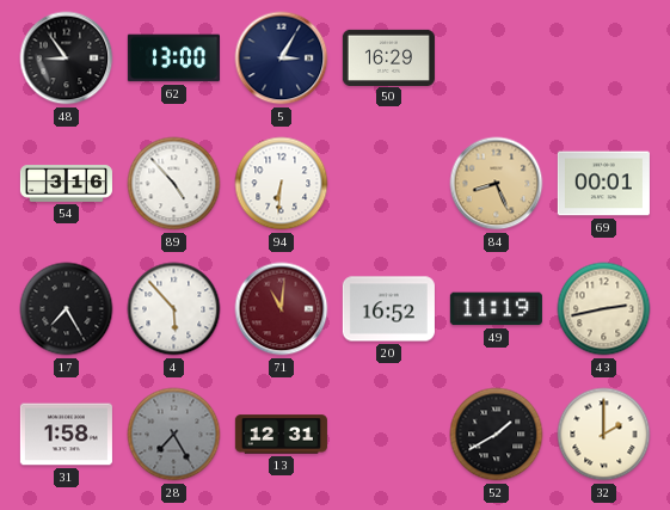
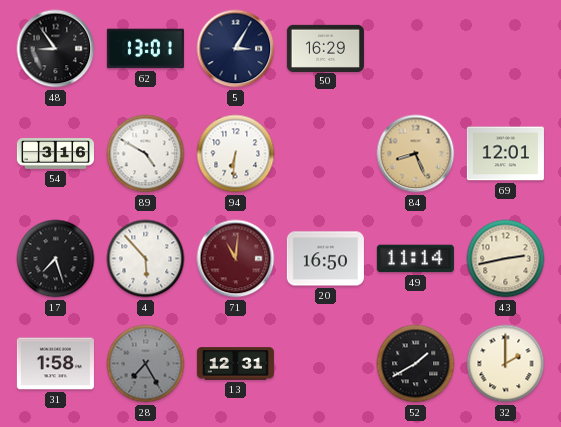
62: 13:00 -> 13:01 (145, 49)
89: 4:53 -> 4:50 (146, 154)
69: 00:01 -> 12:01 (505, 154)
17: 7:25 -> 7:27 (56, 259)
20: 16:52 -> 16:50 (325, 259)
49: 11:19 -> 11:14 (415, 259)
